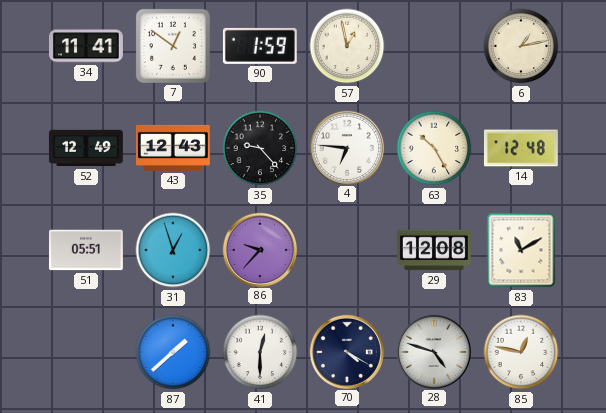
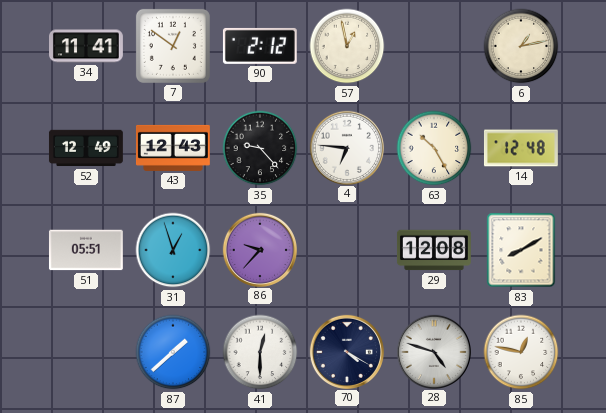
90: 1:59 -> 2:12 (260, 46)
83: 11:10 -> 8:10 (521, 250)
